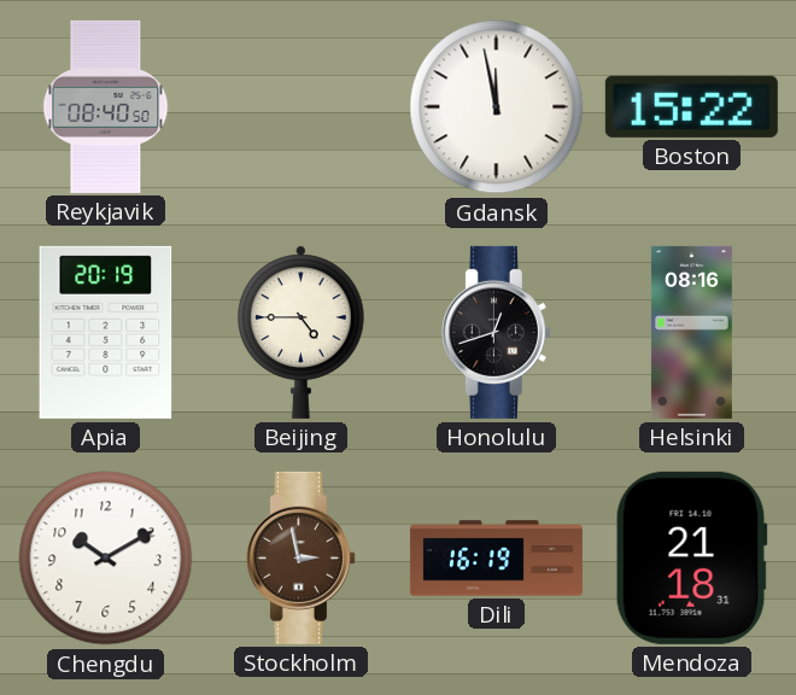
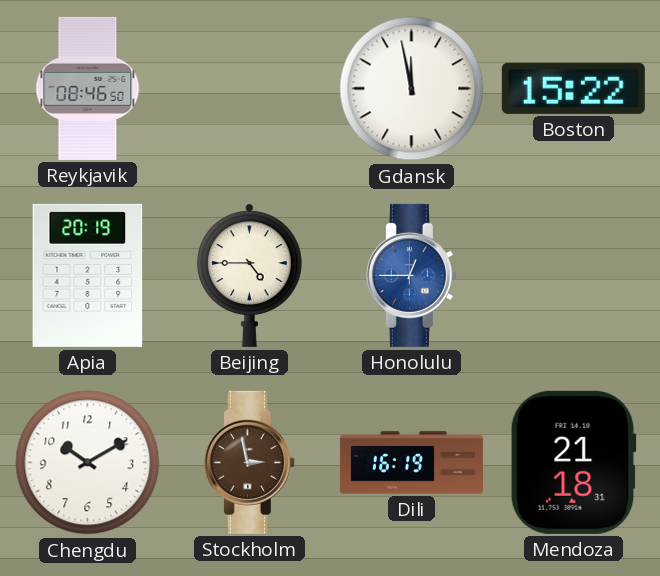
Reykjavik: 08:40 -> 08:46 (88, 88)
Honolulu: 12:42 -> 12:45 (411, 275)
Honolulu dial: black -> blue (411, 275)
Helsinki: 08:16 -> none (691, 332)
